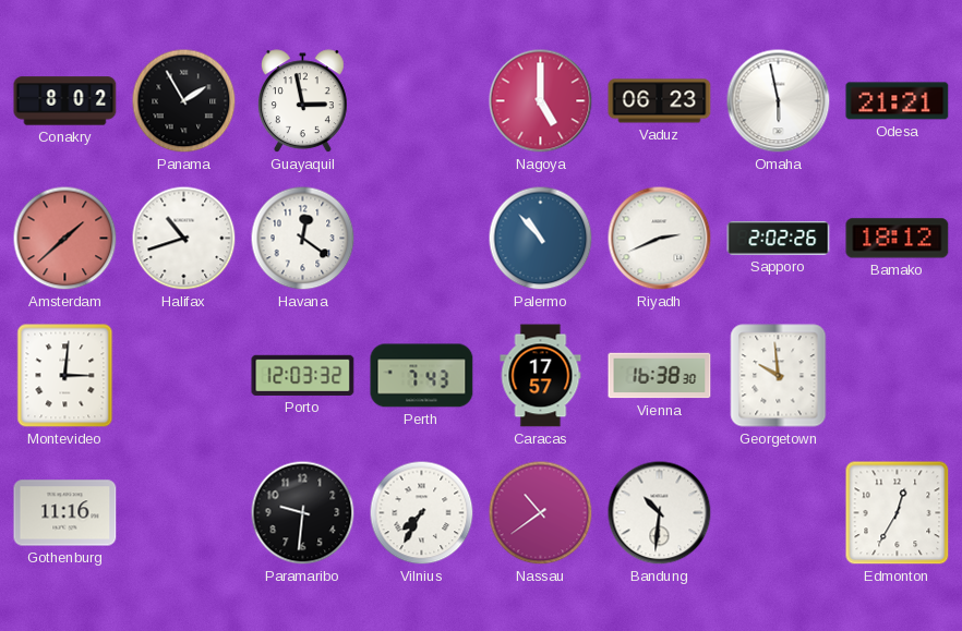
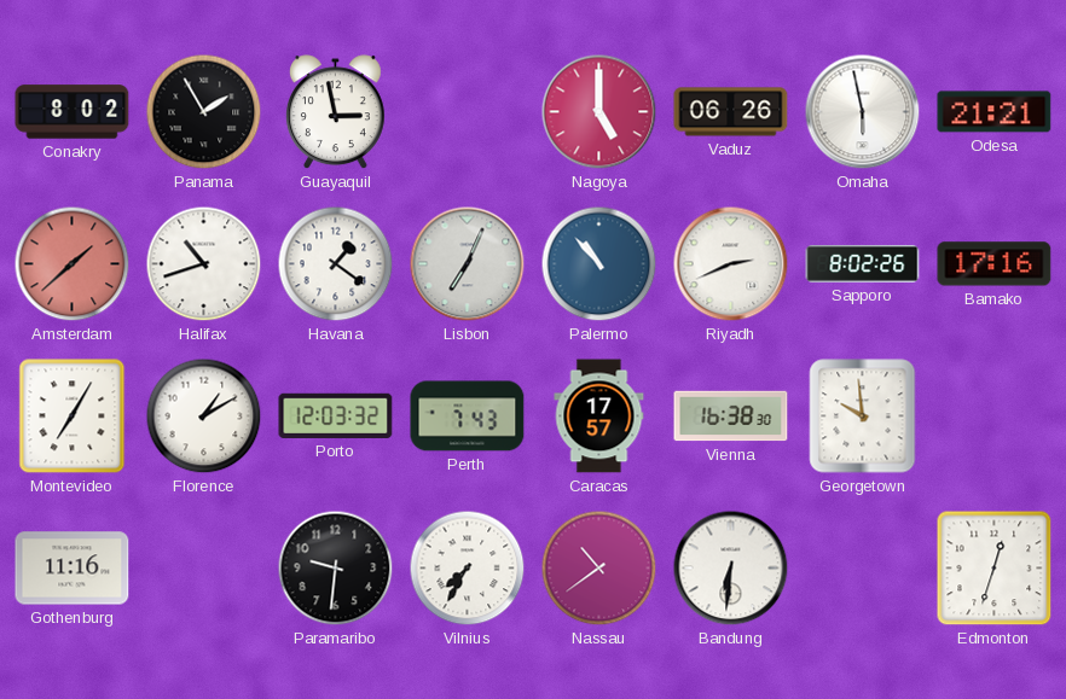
Vaduz: 06:23 -> 06:26 (731, 112)
Havana: 12:21 -> 1:21 (336, 264)
Lisbon: none -> 7:04 (468, 264)
Sapporo: 2:02 -> 8:02 (863, 263)
Bamako: 18:12 -> 17:16 (995, 264)
Montevideo: 3:01 -> 7:05 (73, 417)
Florence: none -> 1:10 (204, 417)
Bandung: 10:31 -> 6:31 (731, 569)
Edmonton: 12:35 -> 12:33 (995, 569)
